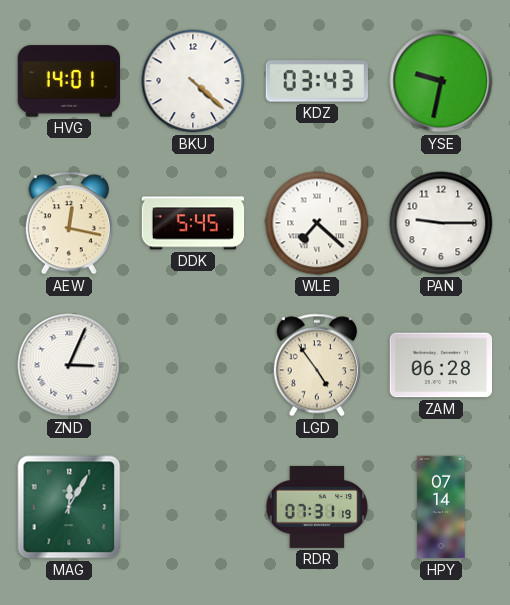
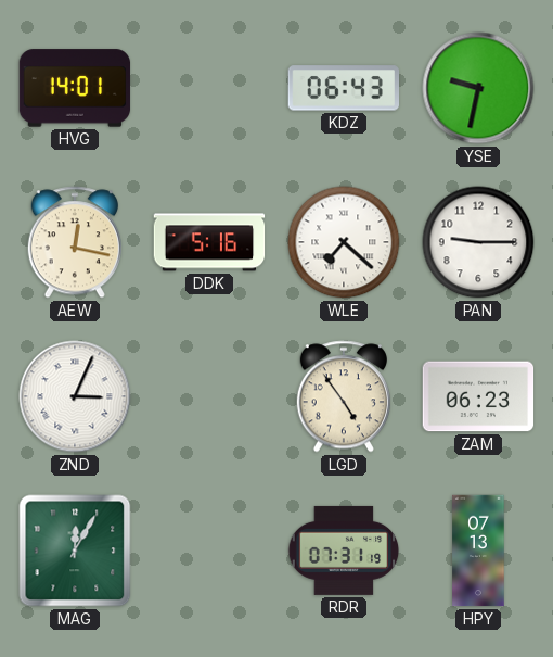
BKU: 4:22 -> none (193, 81)
KDZ: 03:43 -> 06:43 (343, 88)
DDK: 5:45 -> 5:16 (209, 242)
ZAM: 06:28 -> 06:23 (478, 396)
HPY: 07:14 -> 07:13 (478, 551)
